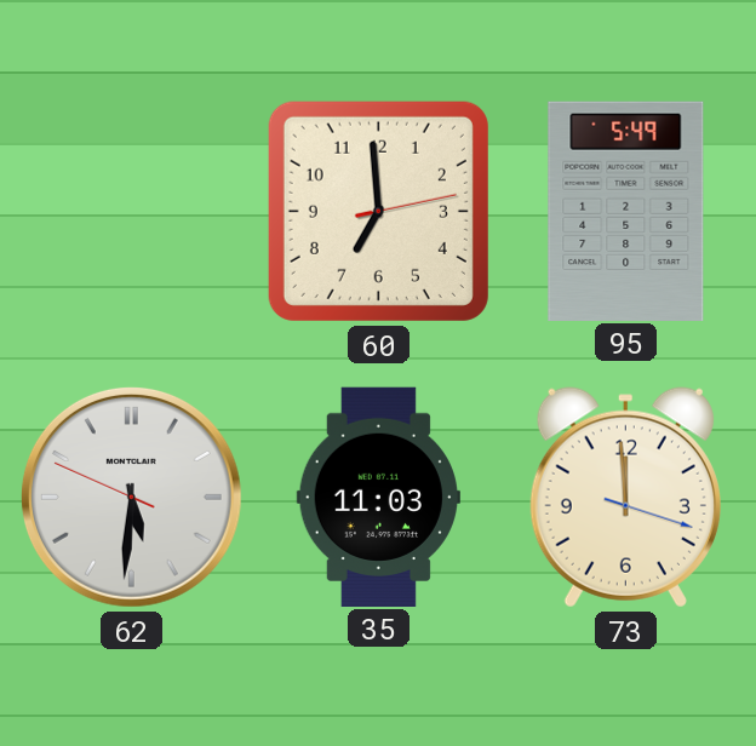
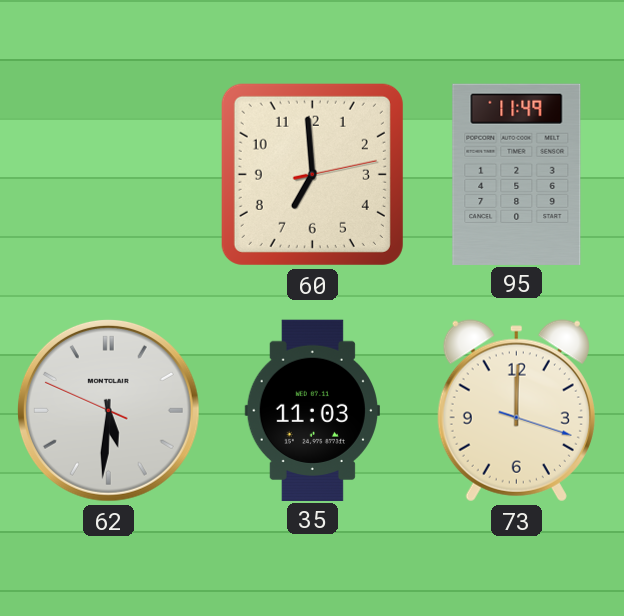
95: 5:49 -> 11:49 (517, 174)
73: 11:59 -> 12:00 (516, 411)
